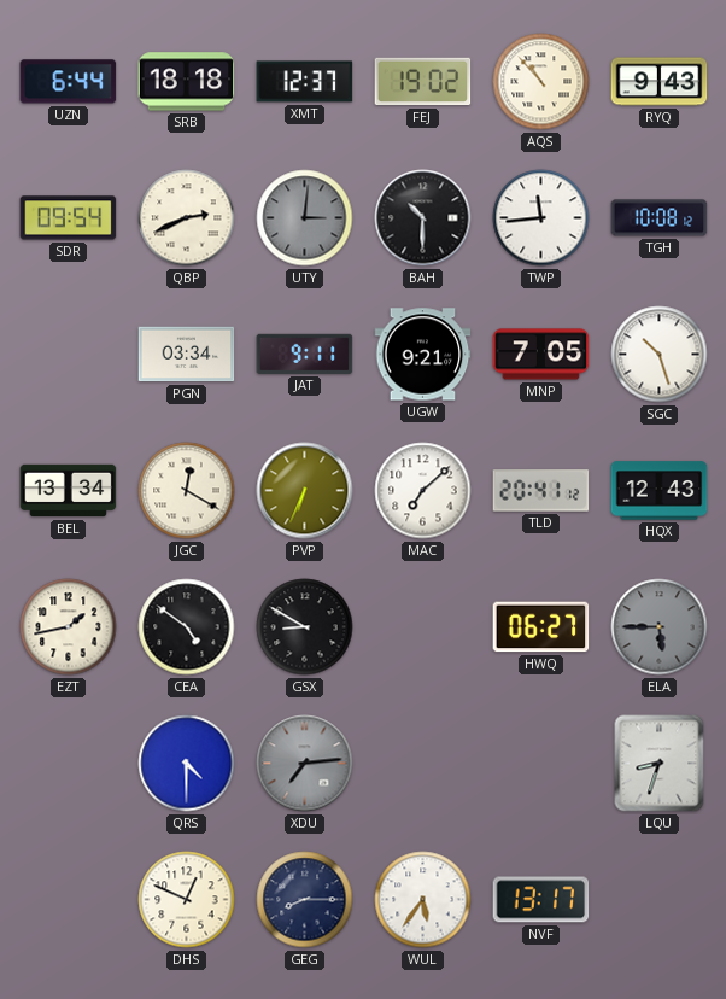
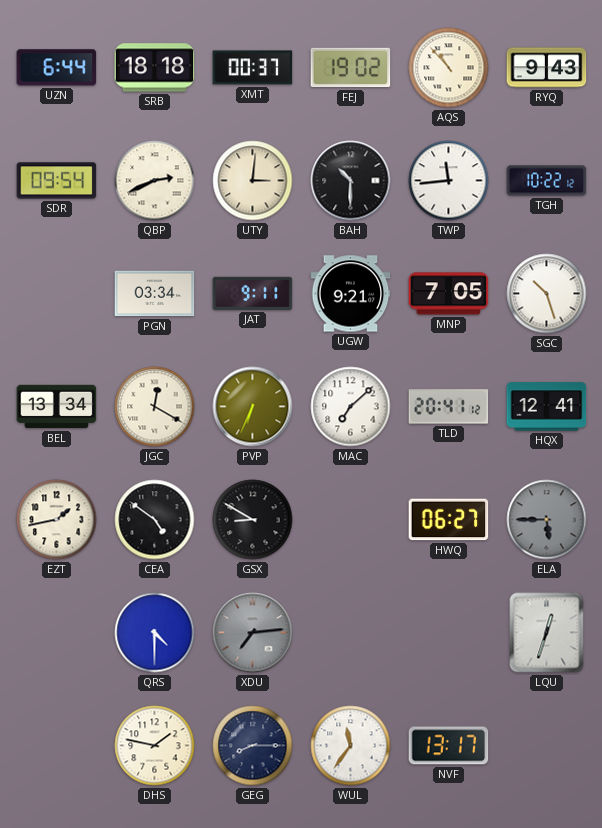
XMT: 12:37 -> 00:37 (253, 68)
UTY dial: grey -> cream (253, 181)
TGH: 10:08 -> 10:22 (547, 181)
HQX: 12:43 -> 12:41 (547, 407)
LQU: 8:33 -> 12:33 (547, 633)
DHS: 12:49 -> 1:47 (155, 746)
WUL: 5:36 -> 11:36 (351, 746)
